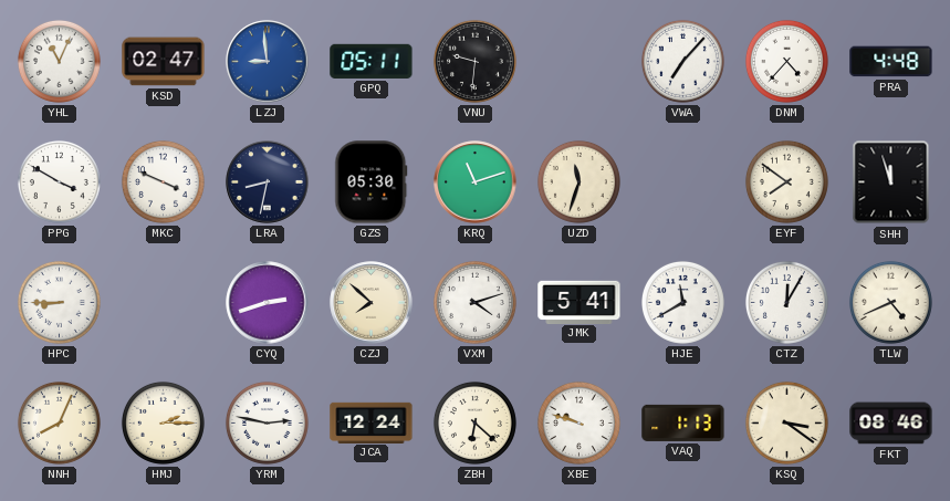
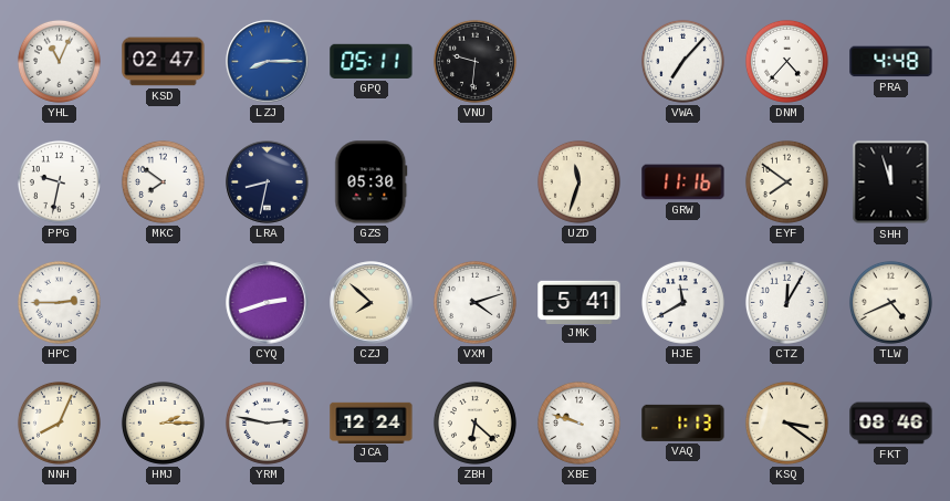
LZJ: 8:59 -> 8:15 (268, 62)
PPG: 3:50 -> 9:32 (59, 181)
MKC: 3:49 -> 7:51 (163, 181)
KRQ: 11:12 -> none (476, 182)
GRW: none -> 11:16 (683, 182)
HPC: 8:45 -> 2:45 (59, 302)
